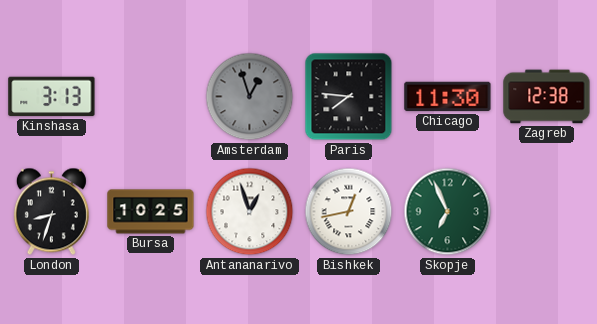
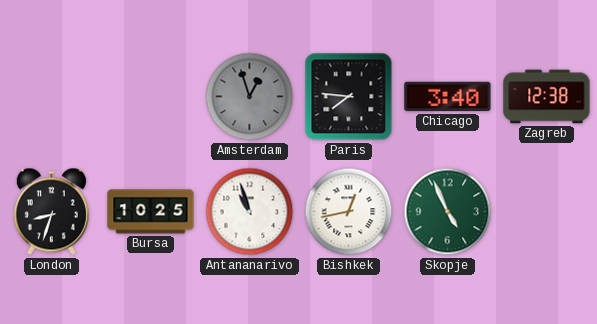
Kinshasa: 3:13 -> none (52, 97)
Chicago: 11:30 -> 3:40 (448, 97)
Antananarivo: 12:57 -> 10:57 (250, 212)
Skopje: 6:56 -> 4:56 (448, 212)
